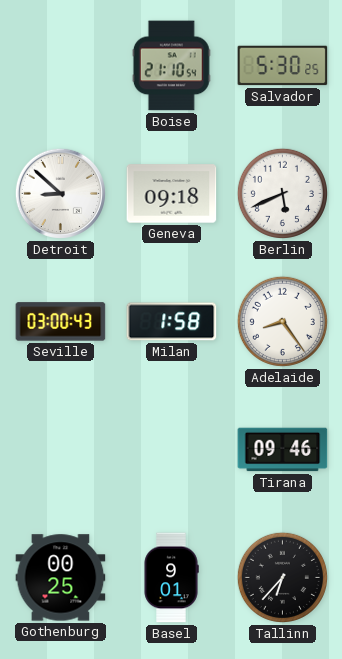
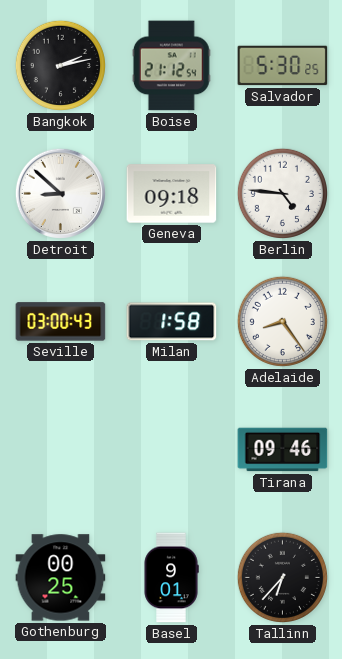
Bangkok: none -> 2:13 (60, 65)
Boise: 21:10 -> 21:12 (171, 66)
Berlin: 5:41 -> 4:46 (282, 193)
